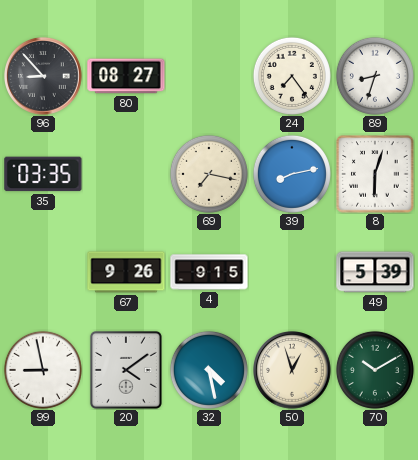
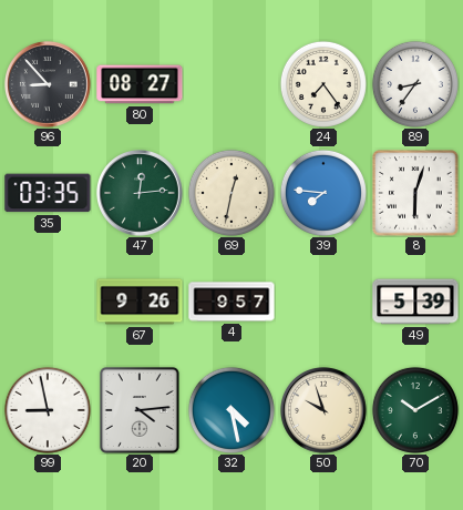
89: 8:33 -> 8:36 (415, 84)
47: none -> 12:14 (141, 194)
69: 7:17 -> 12:32 (231, 193)
39: 8:13 -> 7:46 (323, 193)
4: 9:15 -> 9:57 (231, 302)
20: 4:09 -> 4:14 (140, 410)
50: 12:57 -> 9:57 (325, 411)
